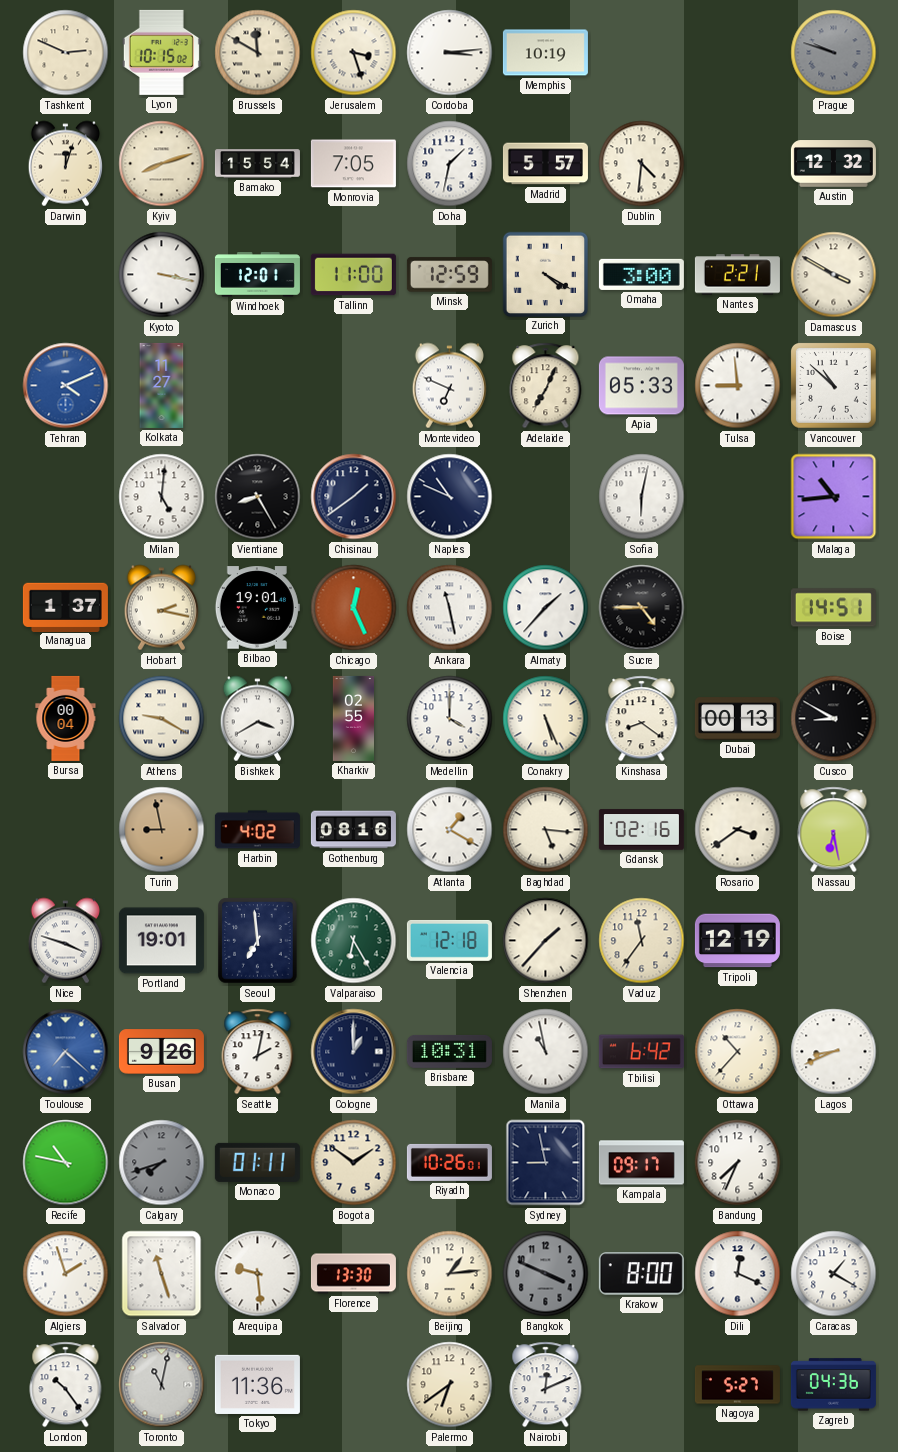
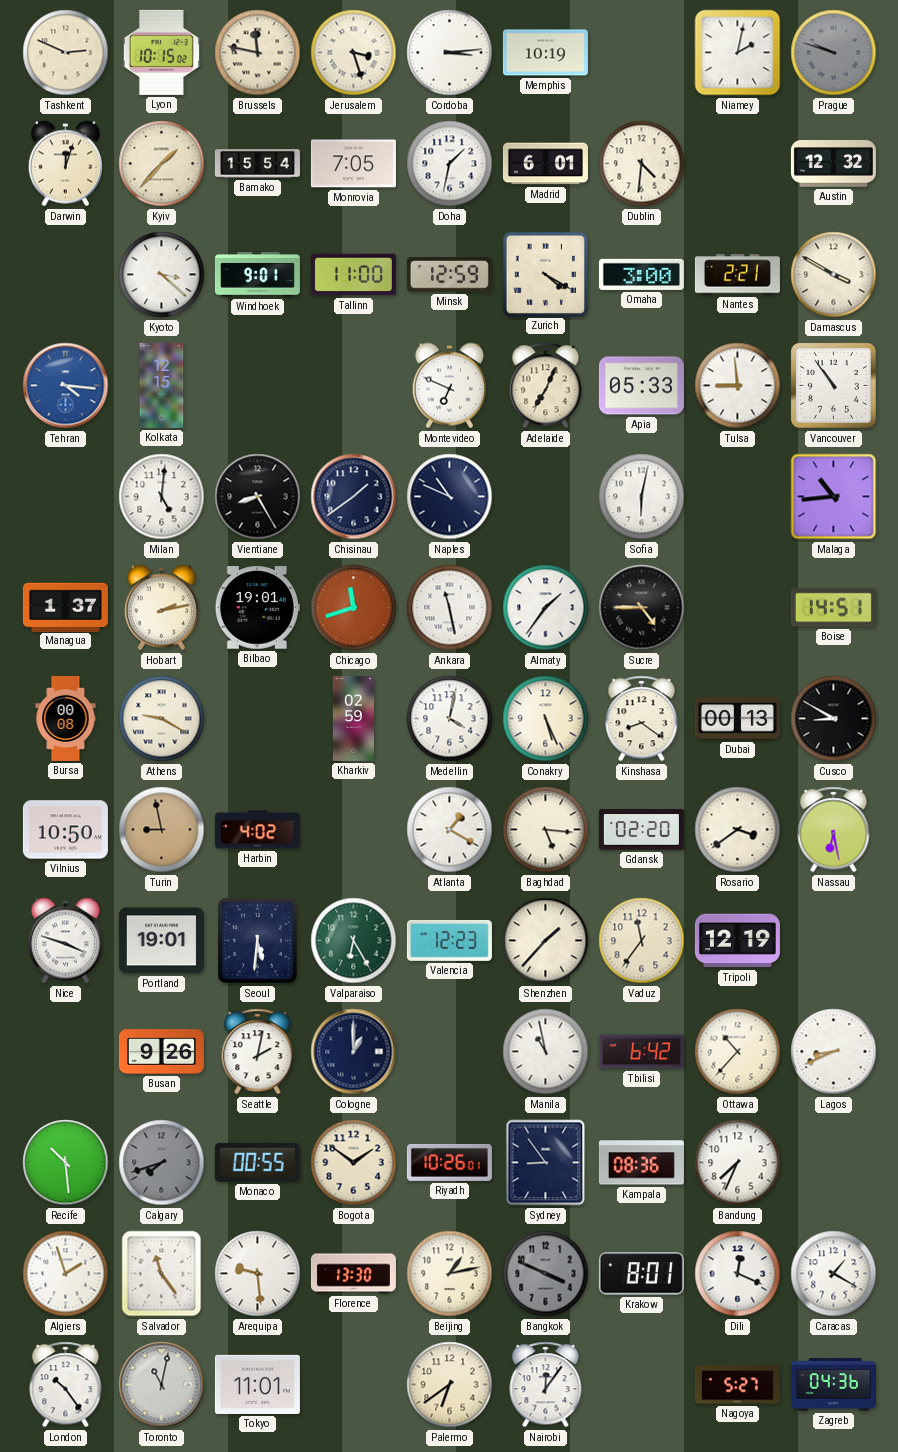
Brussels: 11:50 -> 11:47 (258, 53)
Niamey: none -> 2:02 (738, 53)
Kyiv: 8:12 -> 1:37 (162, 164)
Madrid: 5:57 -> 6:01 (545, 164)
Kyoto: 3:17 -> 3:22 (162, 275)
Windhoek: 12:01 -> 9:01 (257, 275)
Tehran: 4:11 -> 4:16 (66, 386)
Kolkata: 11:27 -> 12:15 (162, 385)
Vancouver: 10:52 -> 10:54 (834, 386)
Hobart: 2:17 -> 2:13 (161, 608)
Chicago: 12:26 -> 11:42 (354, 608)
Almaty: 1:37 -> 1:36 (546, 608)
Bursa: 00:04 -> 00:08 (66, 718)
Bishkek: 3:40 -> none (257, 719)
Kharkiv: 02:55 -> 02:59 (353, 718)
Medellin: 4:00 -> 4:02 (450, 719)
Vilnius: none -> 10:50 (65, 830)
Gothenburg: 08:16 -> none (353, 830)
Gdansk: 02:16 -> 02:20 (641, 830)
Seoul: 6:59 -> 5:31 (258, 941)
Valencia: 12:18 -> 12:23 (449, 940)
Toulouse: 7:22 -> none (66, 1052)
Brisbane: 10:31 -> none (449, 1051)
Recife: 10:47 -> 10:29 (66, 1163)
Monaco: 01:11 -> 00:55 (257, 1162)
Sydney: 8:58 -> 8:54 (546, 1163)
Kampala: 09:17 -> 08:36 (641, 1163)
Salvador: 11:27 -> 11:24 (162, 1274)
Beijing: 1:14 -> 1:13 (450, 1274)
Krakow: 8:00 -> 8:01 (641, 1274)
Tokyo: 11:36 -> 11:01 (257, 1384)
Nairobi: 12:11 -> 12:06 (546, 1385)
